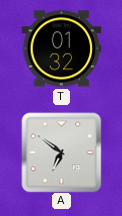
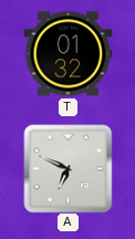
A: 6:51 -> 6:49 (67, 168)
